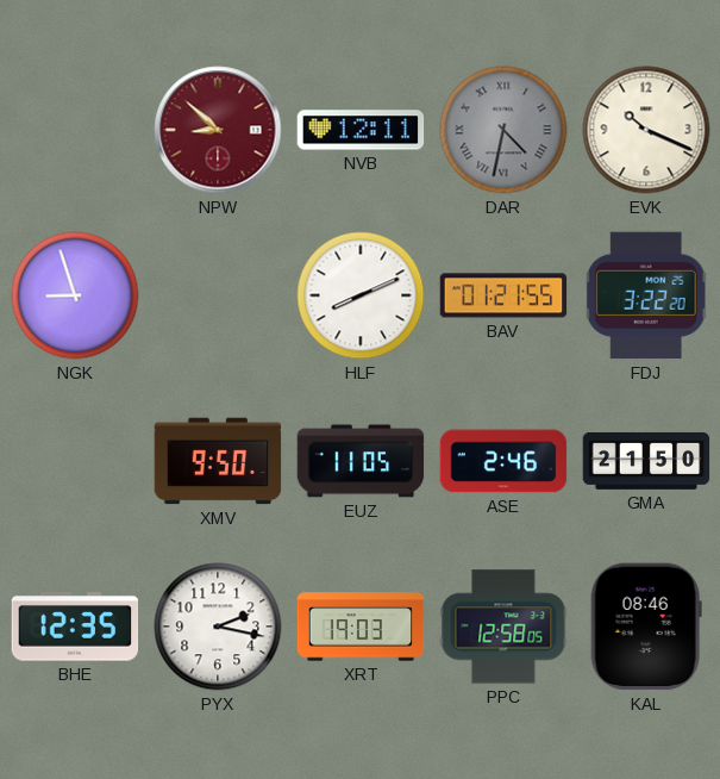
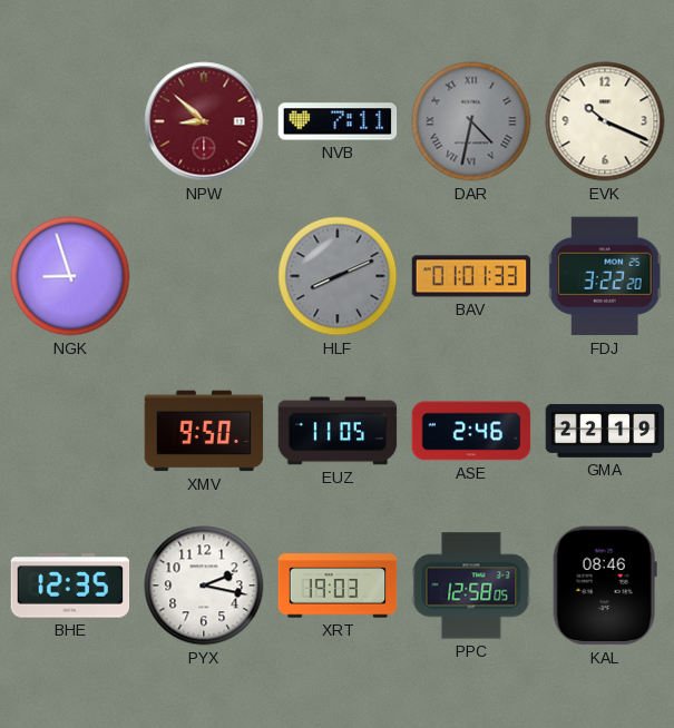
NVB: 12:11 -> 7:11 (338, 121)
HLF dial: white -> grey (338, 276)
BAV: 01:21 -> 01:01 (471, 276)
GMA: 21:50 -> 22:19 (605, 431)
